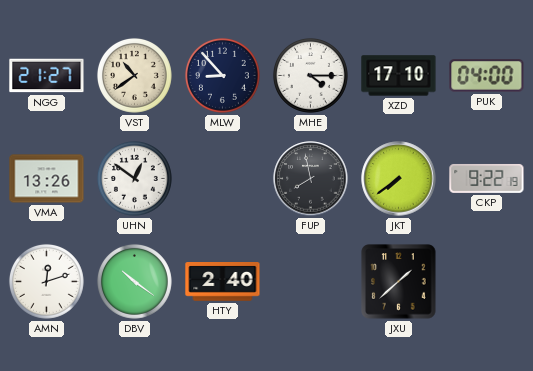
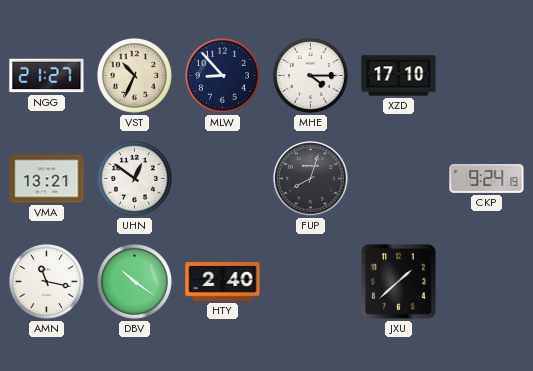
VST: 10:39 -> 10:34 (134, 75)
PUK: 04:00 -> none (487, 76)
VMA: 13:26 -> 13:21 (47, 179)
FUP: 7:58 -> 8:03 (311, 179)
JKT: 7:39 -> none (399, 179)
CKP: 9:22 -> 9:24 (487, 178)
AMN: 12:12 -> 11:17 (46, 281)
